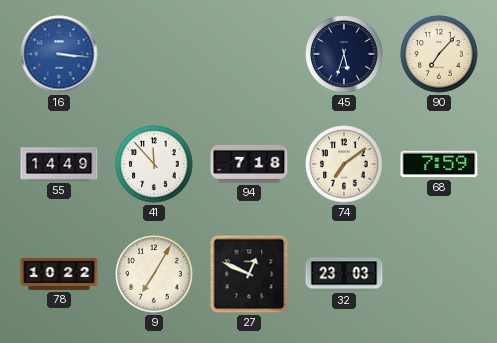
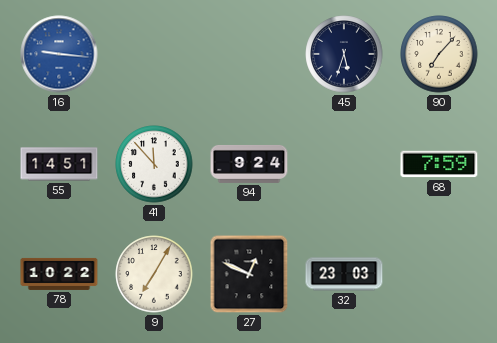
16: 3:16 -> 9:16 (59, 54)
55: 14:49 -> 14:51 (59, 164)
94: 7:18 -> 9:24 (249, 164)
74: 7:09 -> none (344, 164)
